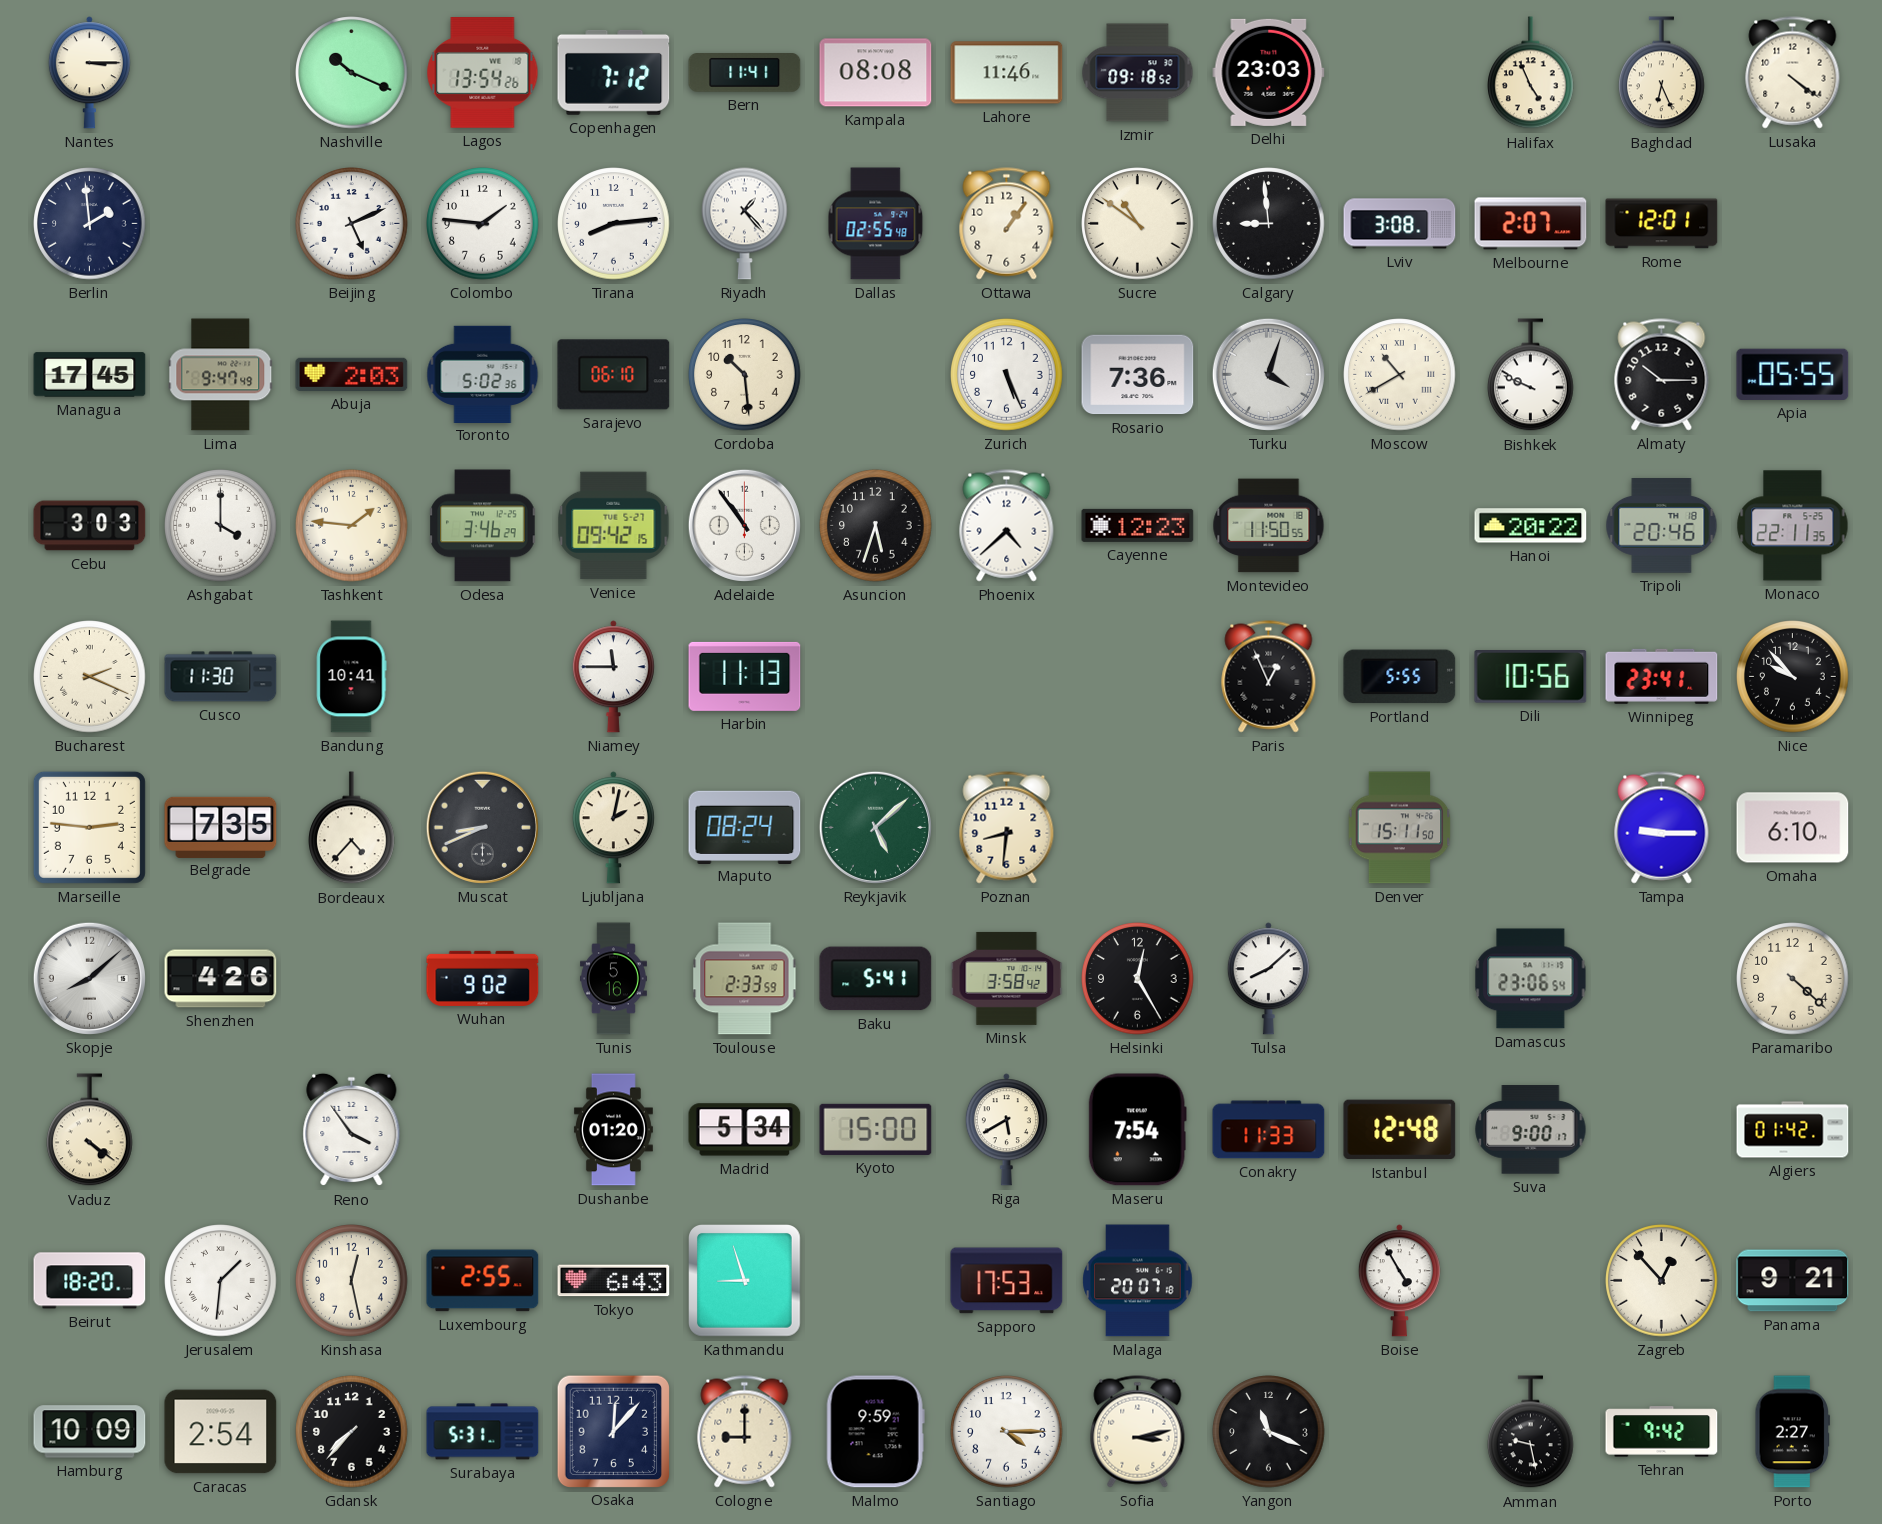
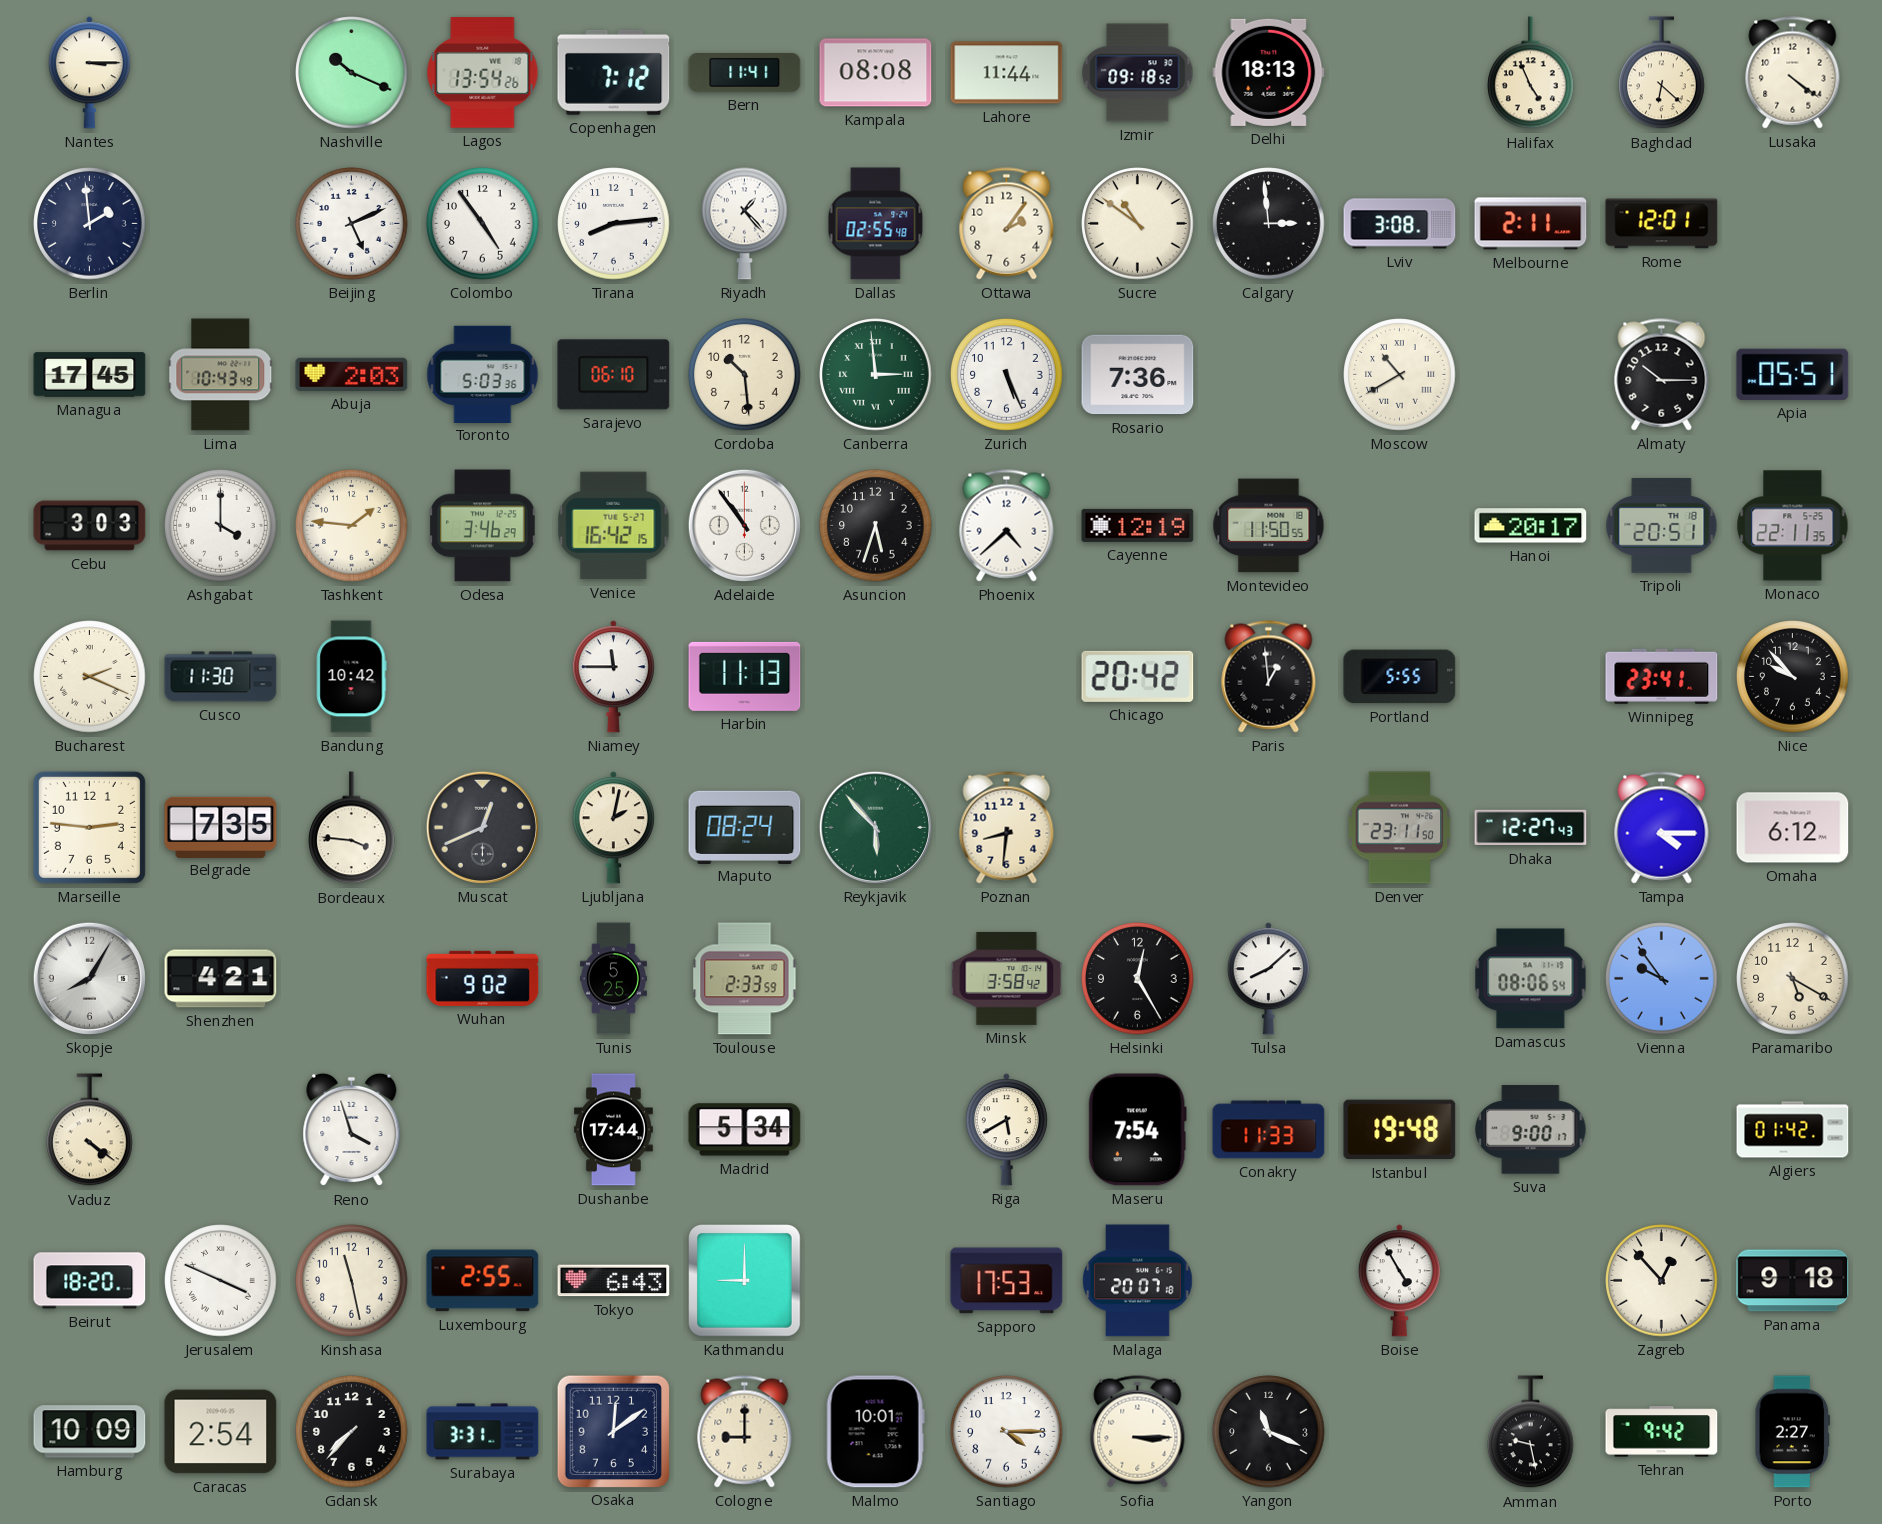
Lahore: 11:46 -> 11:44 (1007, 73)
Delhi: 23:03 -> 18:13 (1269, 72)
Baghdad: 6:26 -> 6:22 (1662, 73)
Colombo: 1:46 -> 4:54 (483, 224)
Ottawa: 1:06 -> 2:06 (1007, 224)
Calgary: 8:59 -> 2:59 (1269, 224)
Melbourne: 2:07 -> 2:11 (1531, 224)
Lima: 9:47 -> 10:43 (221, 375)
Toronto: 5:02 -> 5:03 (483, 374)
Canberra: none -> 2:59 (876, 375)
Turku: 4:03 -> none (1268, 374)
Bishkek: 9:49 -> none (1531, 375)
Apia: 05:55 -> 05:51 (1793, 374)
Venice: 09:42 -> 16:42 (614, 526)
Cayenne: 12:23 -> 12:19 (1138, 525)
Hanoi: 20:22 -> 20:17 (1531, 526)
Tripoli: 20:46 -> 20:51 (1662, 526)
Bandung: 10:41 -> 10:42 (351, 677)
Chicago: none -> 20:42 (1138, 676)
Paris: 12:56 -> 12:59 (1269, 677)
Dili: 10:56 -> none (1531, 677)
Bordeaux: 4:37 -> 3:46 (352, 828)
Muscat: 8:41 -> 12:41 (482, 827)
Reykjavik: 5:08 -> 5:53 (875, 827)
Denver: 15:11 -> 23:11 (1400, 828)
Dhaka: none -> 12:27 (1531, 828)
Tampa: 9:15 -> 4:15 (1662, 828)
Omaha: 6:10 -> 6:12 (1793, 828)
Skopje: 8:08 -> 8:05 (89, 978)
Shenzhen: 4:26 -> 4:21 (221, 979)
Tunis: 5:16 -> 5:25 (613, 979)
Baku: 5:41 -> none (876, 979)
Damascus: 23:06 -> 08:06 (1531, 979)
Vienna: none -> 9:54 (1662, 979)
Paramaribo: 4:22 -> 5:20 (1793, 979)
Reno: 3:54 -> 3:57 (352, 1130)
Dushanbe: 01:20 -> 17:44 (613, 1130)
Kyoto: 15:00 -> none (876, 1129)
Istanbul: 12:48 -> 19:48 (1400, 1130)
Jerusalem: 1:31 -> 3:49 (221, 1281)
Kinshasa: 12:28 -> 11:28 (352, 1281)
Kathmandu: 8:57 -> 9:00 (745, 1281)
Panama: 9:21 -> 9:18 (1793, 1281)
Surabaya: 5:31 -> 3:31 (483, 1432)
Osaka: 12:07 -> 12:09 (613, 1431)
Malmo: 9:59 -> 10:01 (875, 1432)
Sofia: 3:13 -> 3:15 (1138, 1432)
